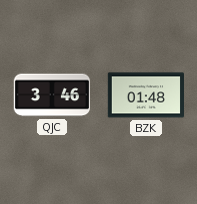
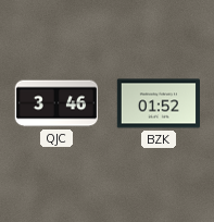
BZK: 01:48 -> 01:52 (158, 103)
